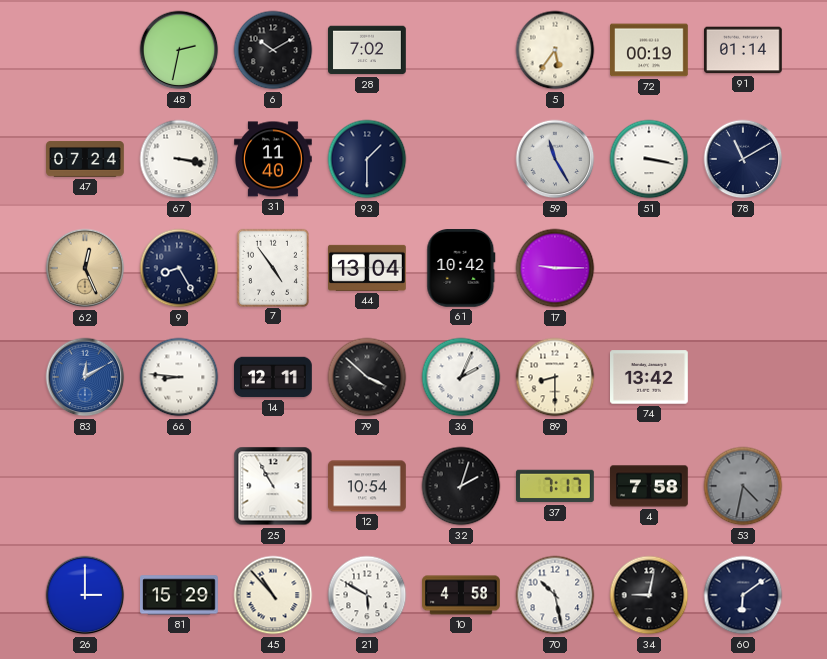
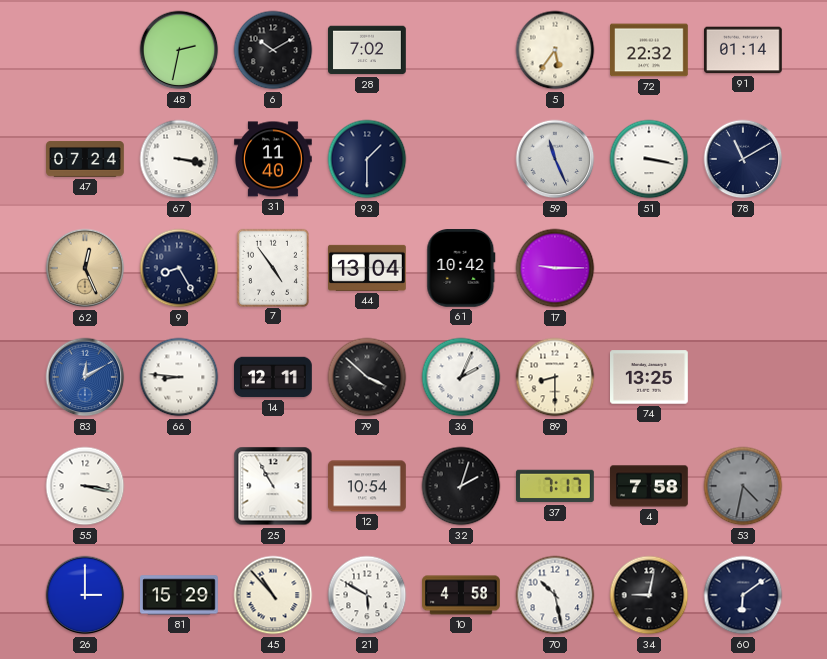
72: 00:19 -> 22:32 (650, 50)
59: 11:25 -> 11:26 (555, 159)
74: 13:42 -> 13:25 (650, 377)
55: none -> 3:17 (85, 486)
